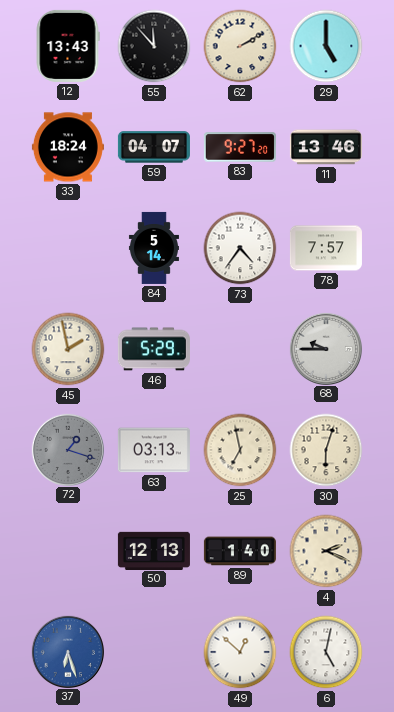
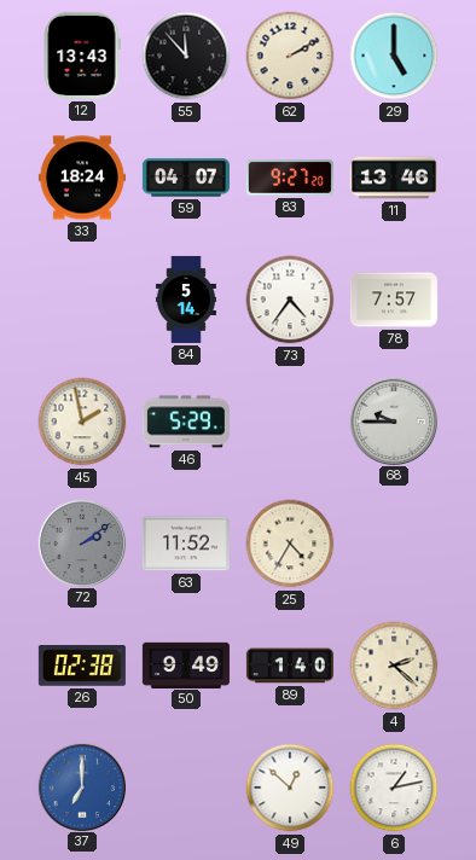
72: 1:18 -> 2:09 (81, 542)
63: 03:13 -> 11:52 (186, 544)
25: 6:58 -> 4:35 (290, 544)
30: 6:03 -> none (326, 450)
26: none -> 02:38 (82, 667)
50: 12:13 -> 9:49 (186, 664)
4: 2:19 -> 2:22 (394, 666)
37: 6:27 -> 7:00 (81, 786)
6: 5:02 -> 1:13 (394, 788)
